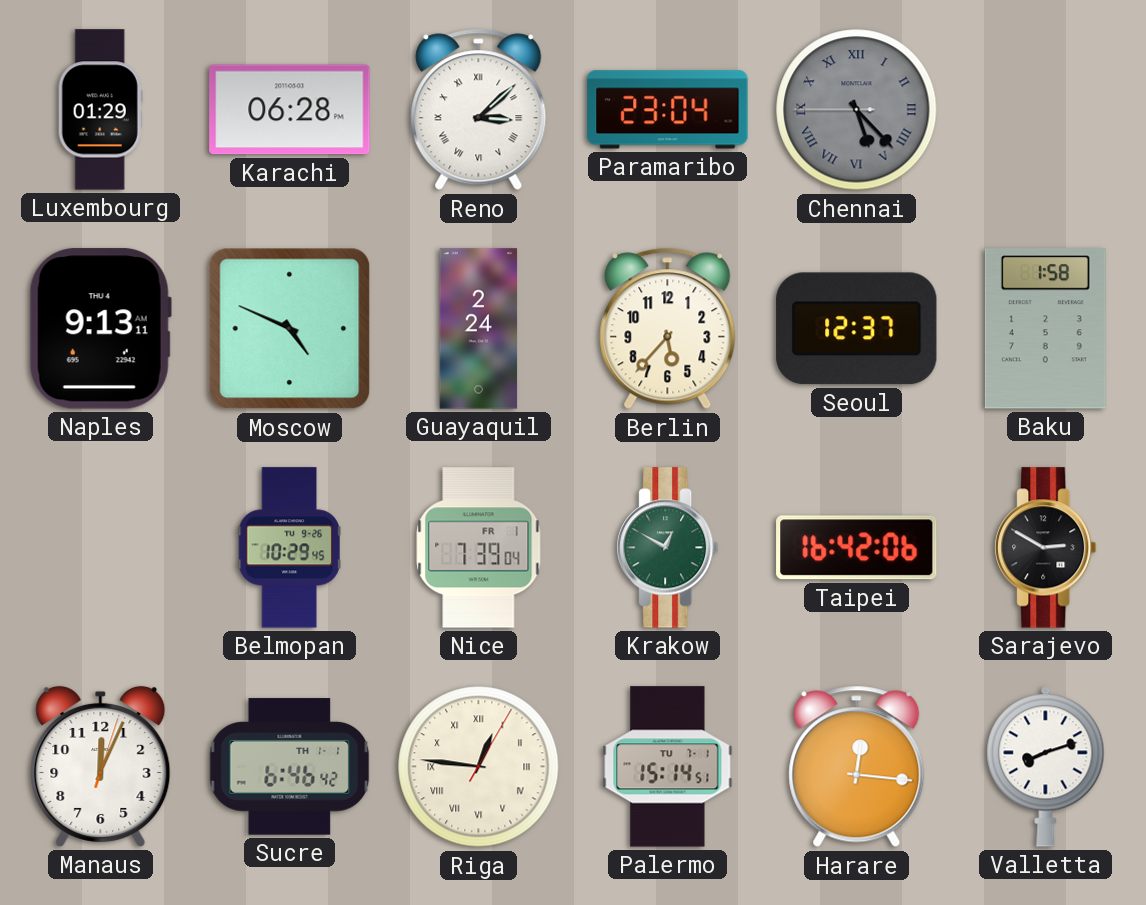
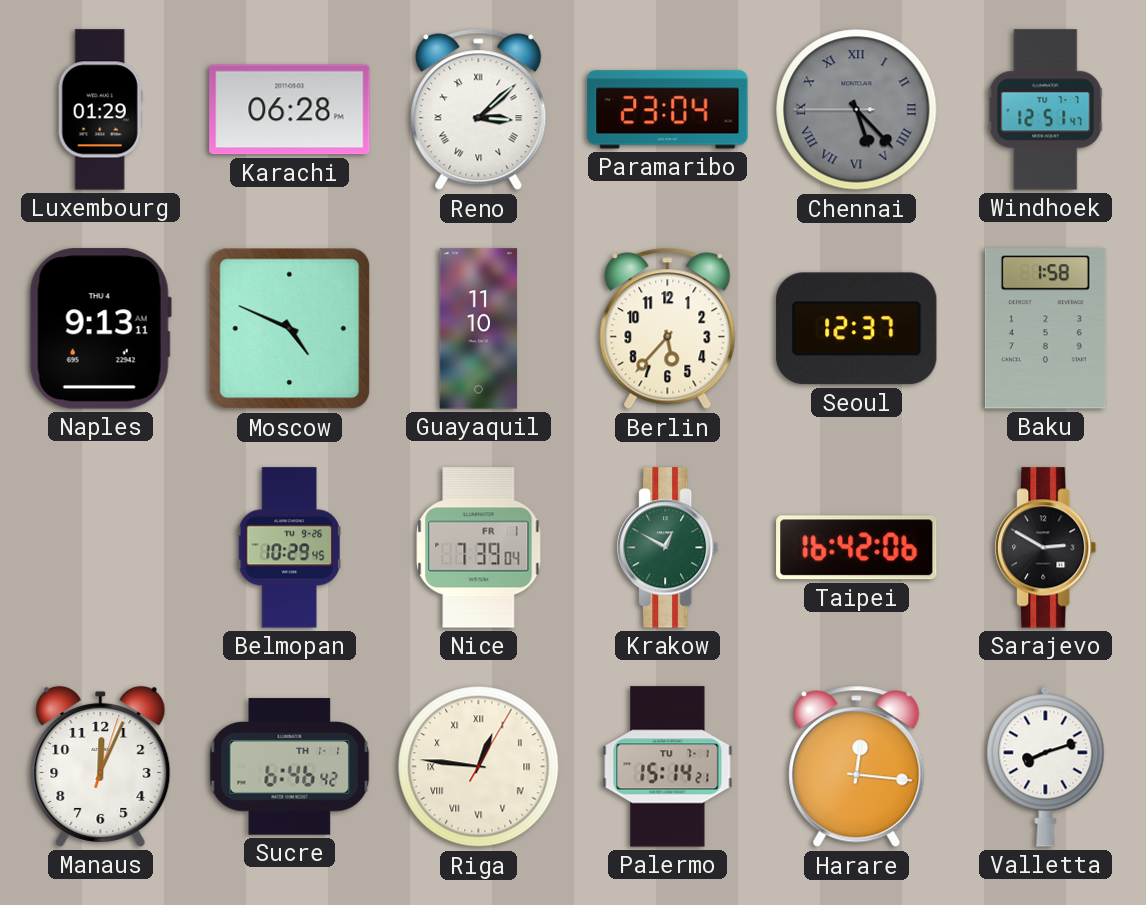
Windhoek: none -> 12:51 (1046, 110)
Guayaquil: 2:24 -> 11:10 (479, 329)
Palermo: 15:14:51 -> 15:14:21 (668, 767)
